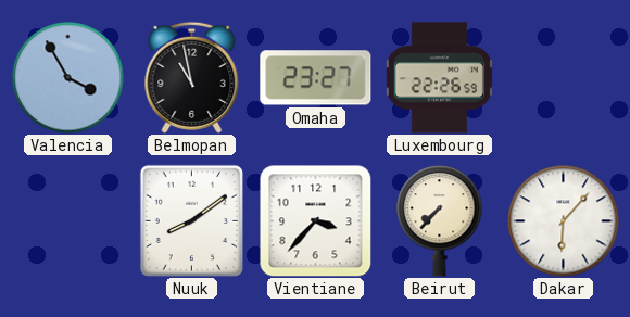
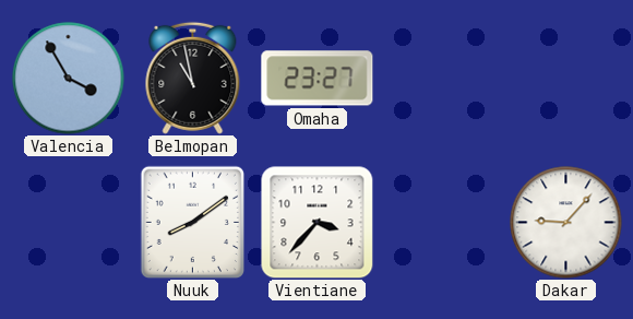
Luxembourg: 22:26 -> none (439, 78)
Beirut: 7:37 -> none (440, 221)
Dakar: 6:07 -> 9:07 (566, 223)
